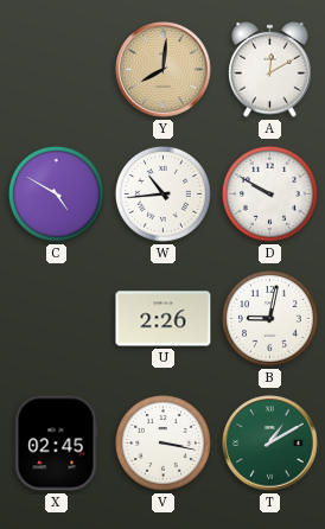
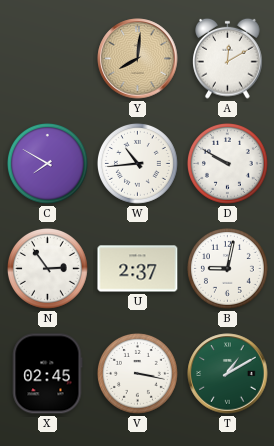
C: 4:50 -> 7:50 (47, 163)
N: none -> 2:54 (47, 268)
U: 2:26 -> 2:37 (138, 269)
